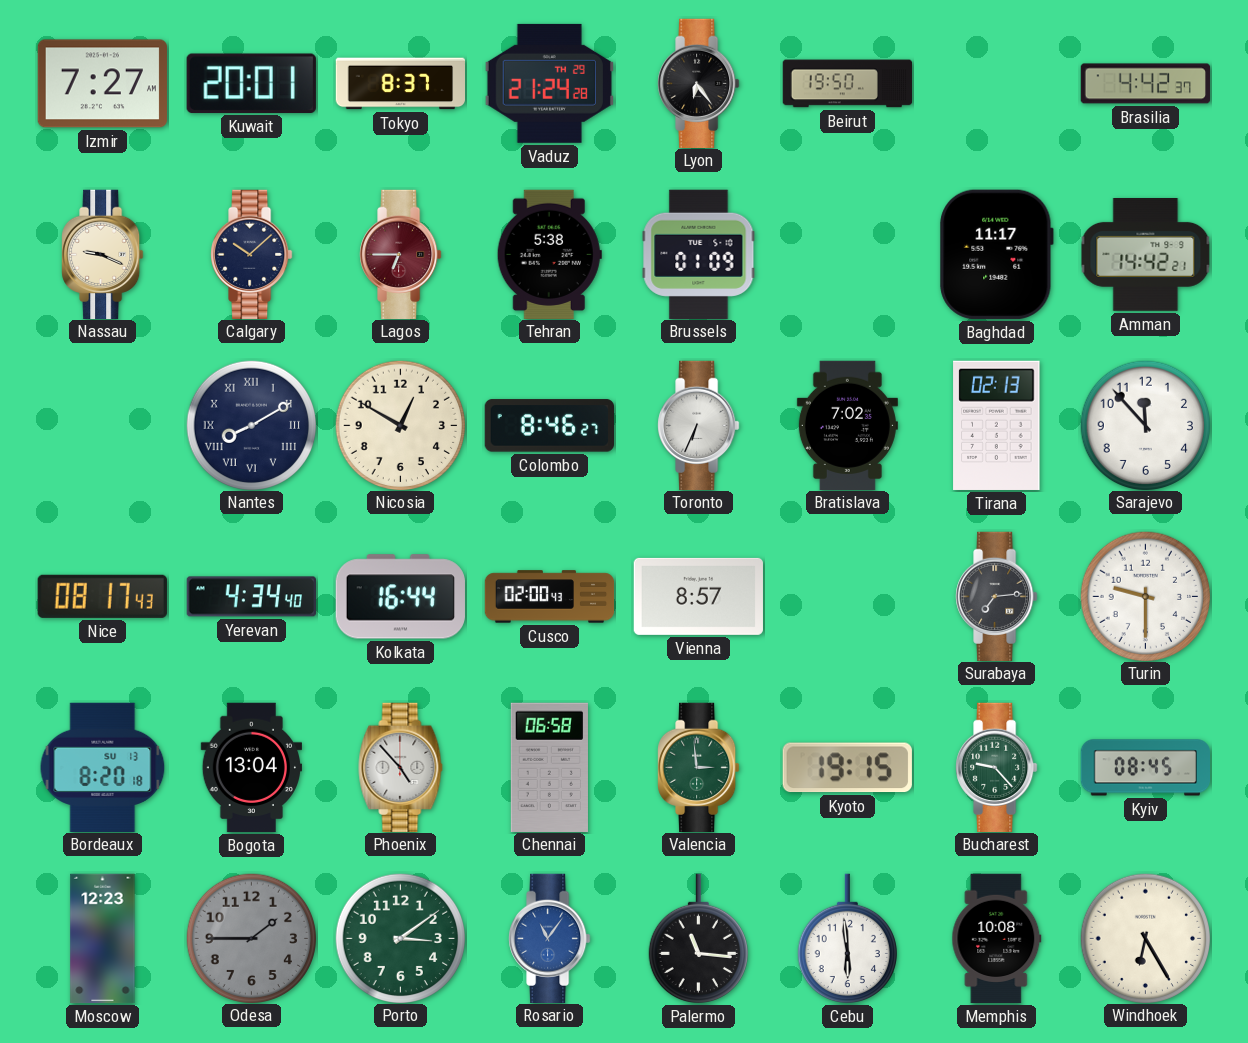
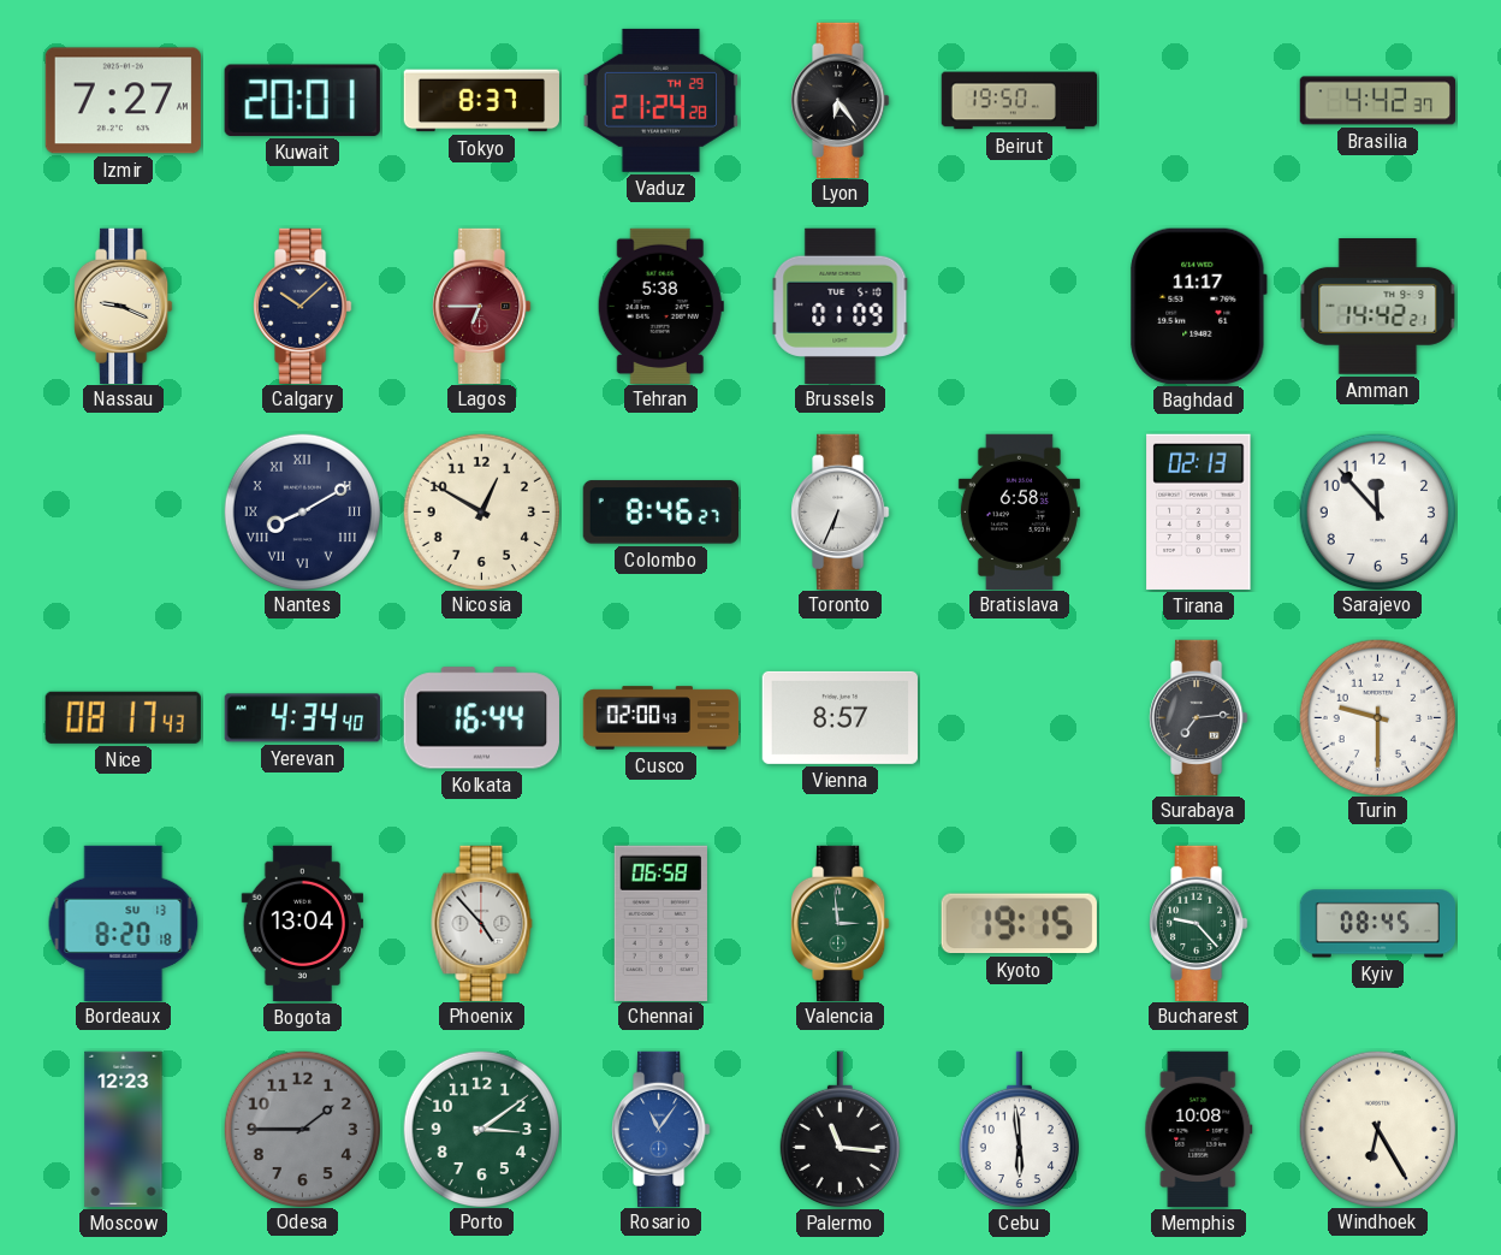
Bratislava: 7:02 -> 6:58 (1019, 511)
